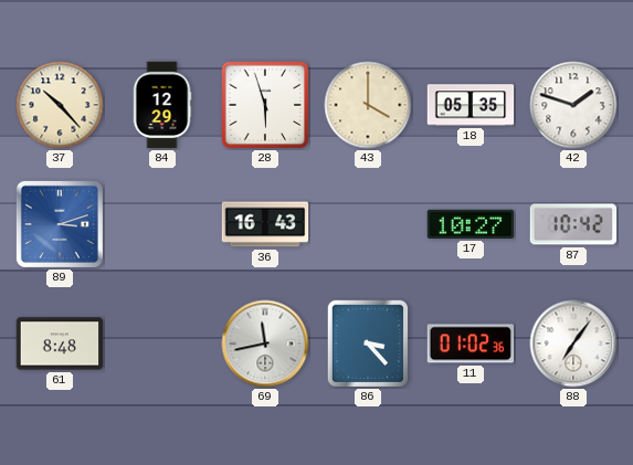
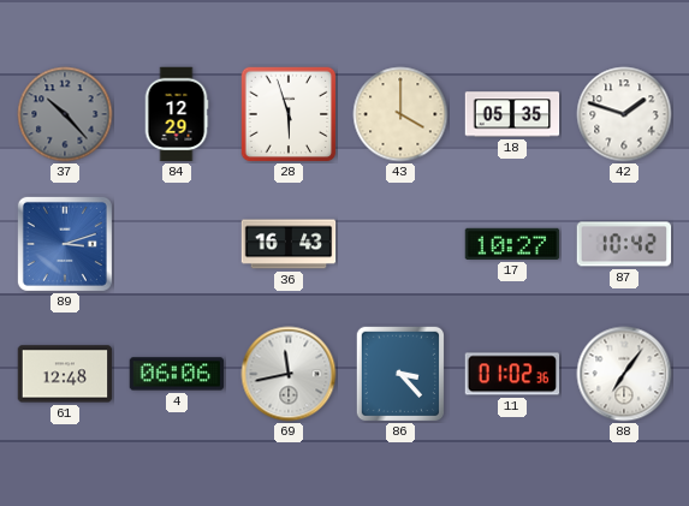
37 dial: cream -> grey (65, 114)
61: 8:48 -> 12:48 (65, 374)
4: none -> 06:06 (177, 374)
